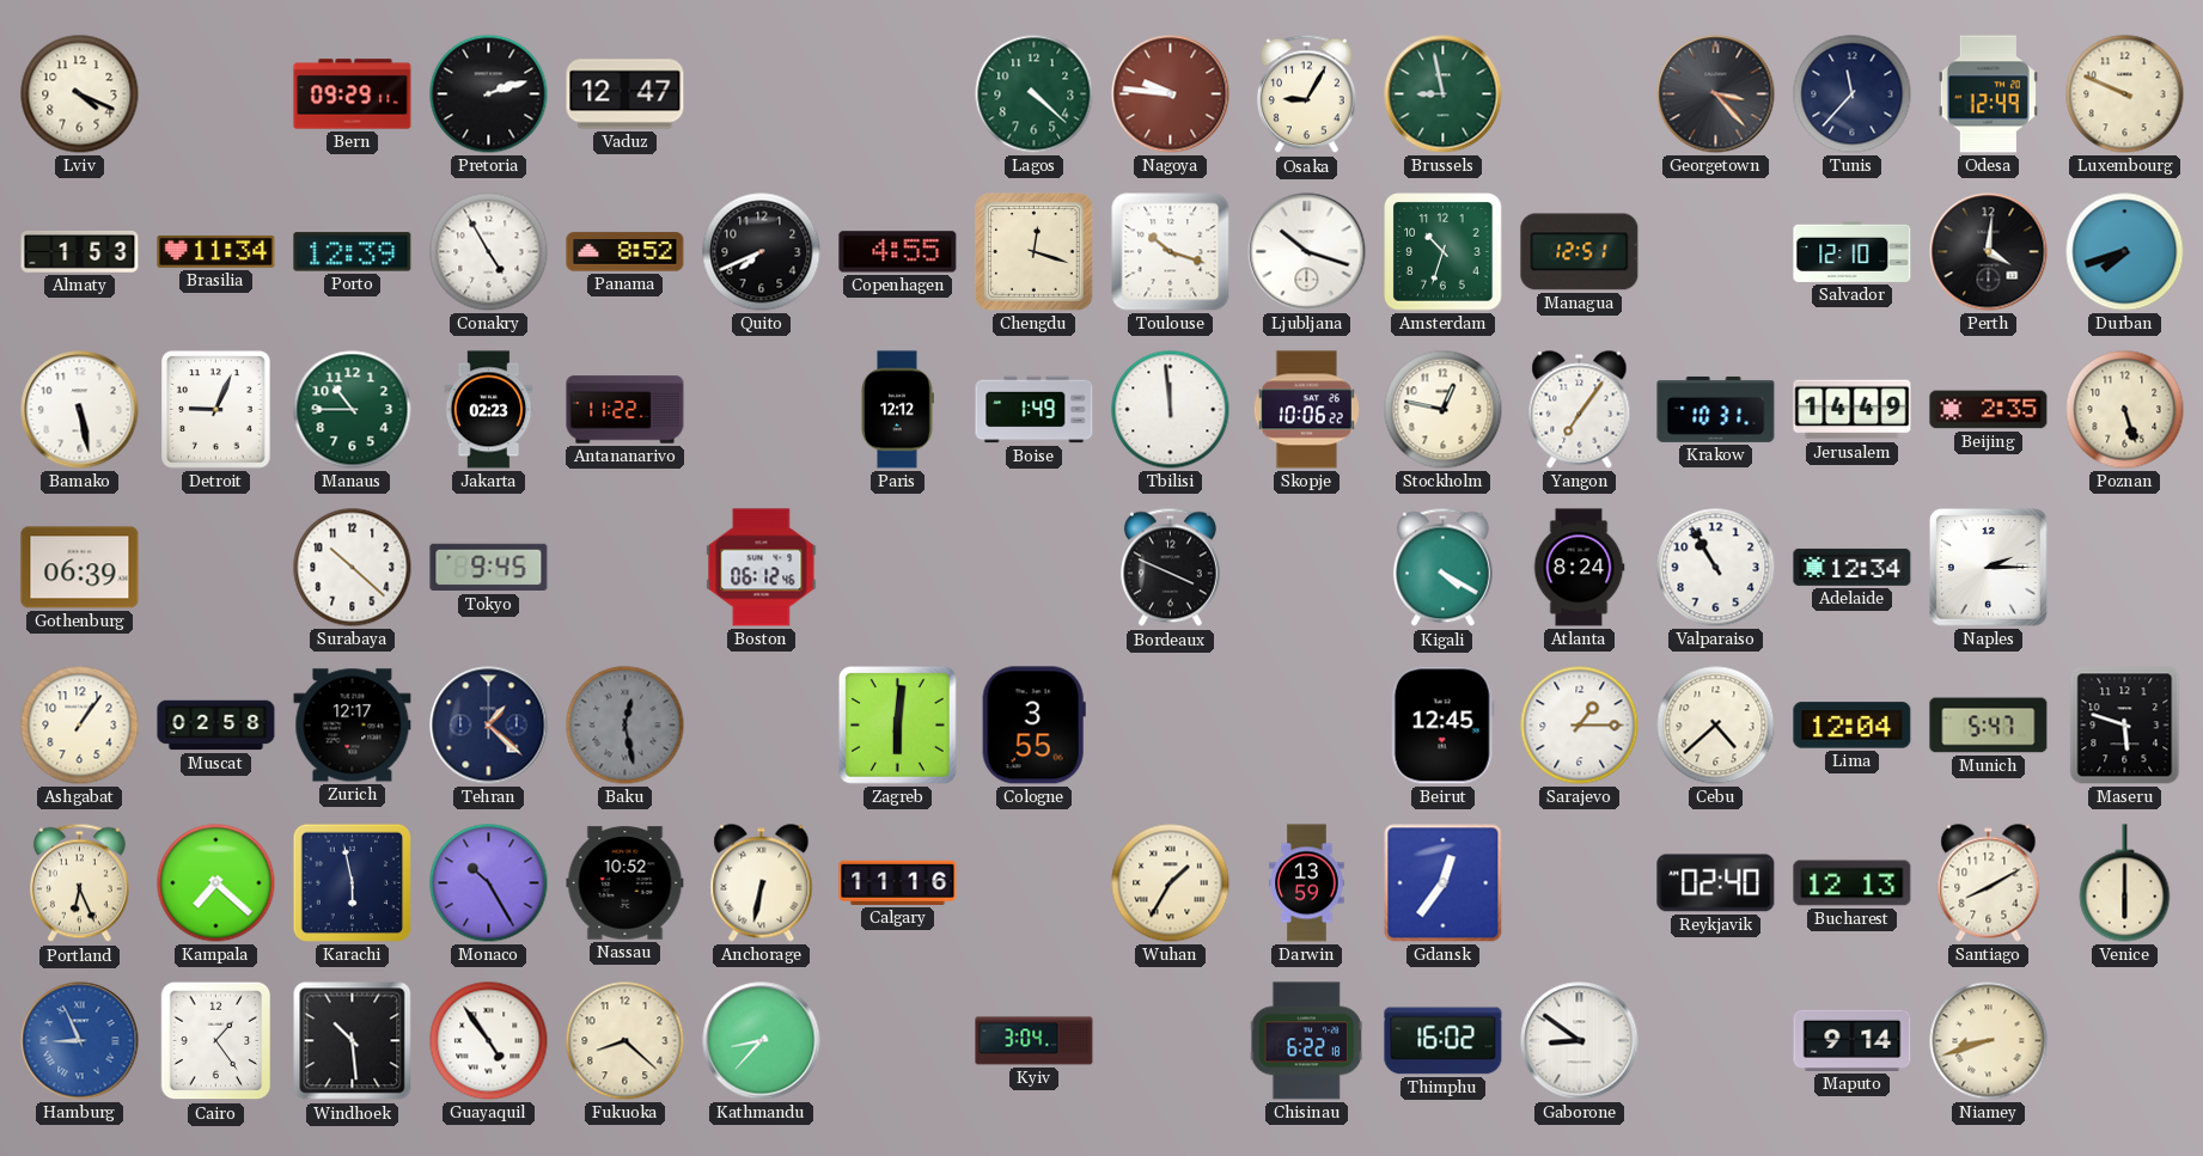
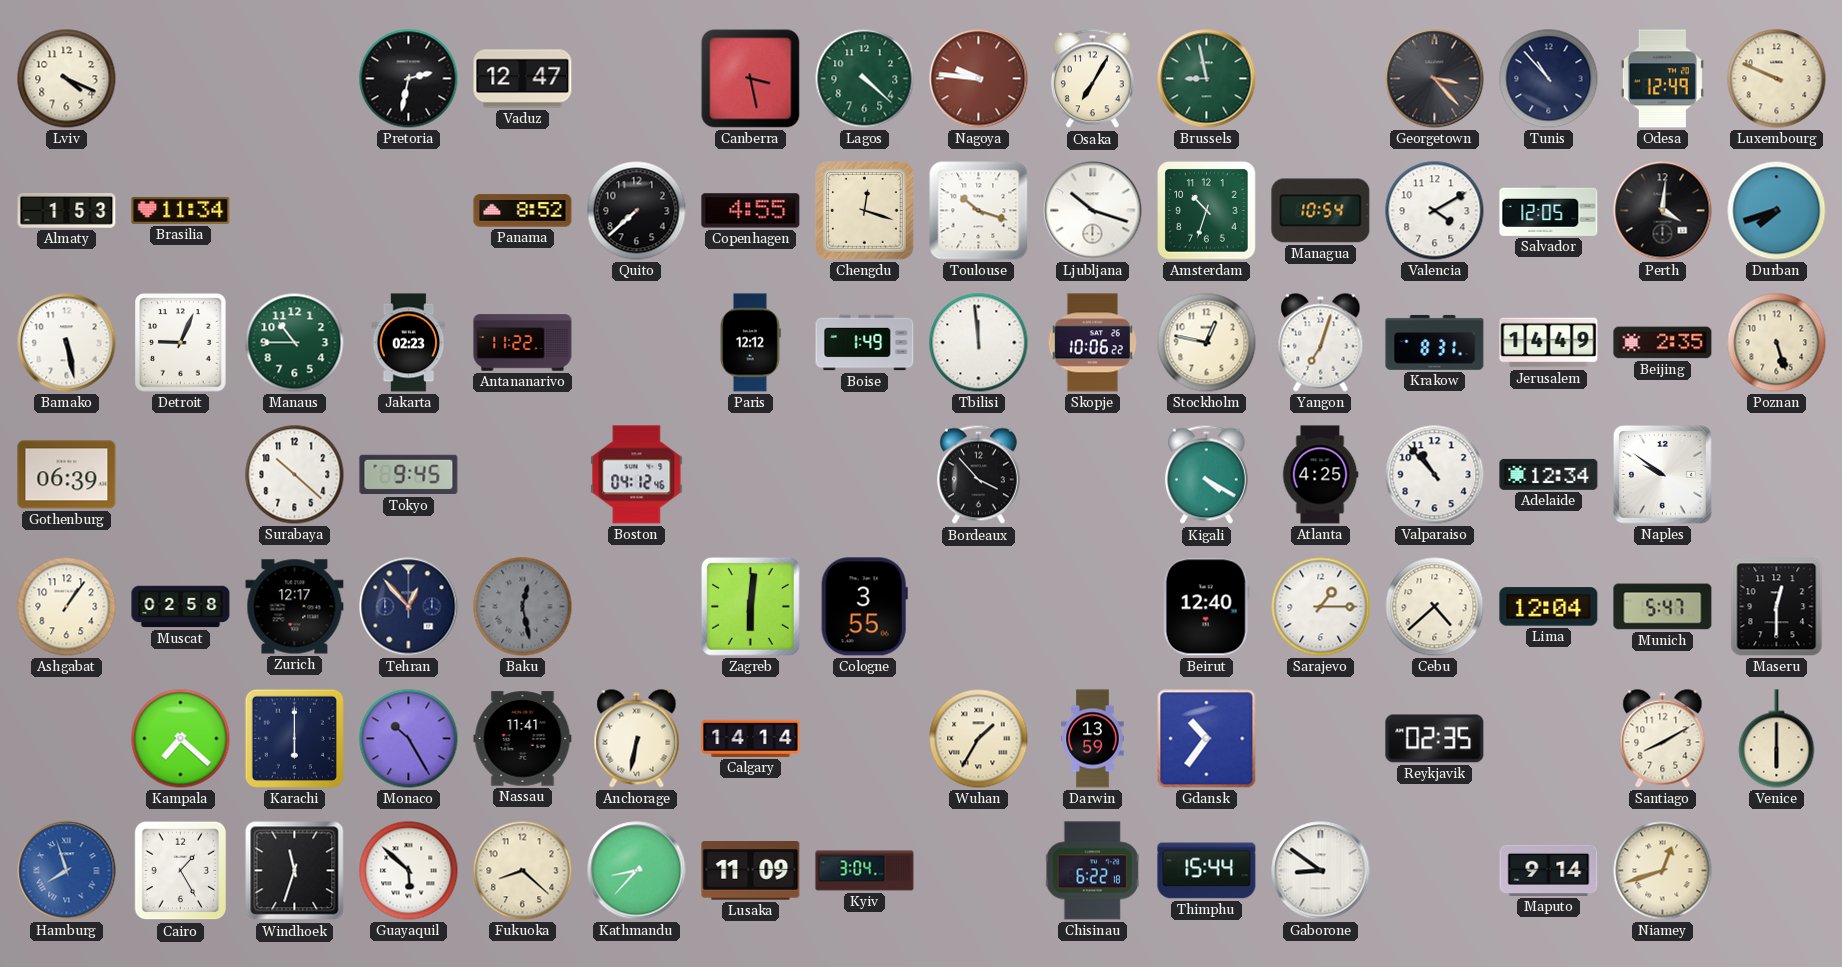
Bern: 09:29 -> none (353, 94)
Pretoria: 2:12 -> 2:32 (409, 79)
Canberra: none -> 3:28 (751, 79)
Osaka: 9:05 -> 7:05 (1092, 79)
Tunis: 11:37 -> 10:53 (1549, 79)
Porto: 12:39 -> none (353, 252)
Conakry: 4:55 -> none (489, 252)
Quito: 7:41 -> 7:38 (637, 211)
Managua: 12:51 -> 10:54 (1321, 211)
Valencia: none -> 4:10 (1435, 211)
Salvador: 12:10 -> 12:05 (1549, 210)
Yangon: 7:06 -> 7:03 (1321, 343)
Krakow: 10:31 -> 8:31 (1435, 342)
Boston: 06:12 -> 04:12 (637, 475)
Bordeaux: 3:49 -> 3:53 (978, 475)
Atlanta: 8:24 -> 4:25 (1320, 475)
Valparaiso: 10:55 -> 10:53 (1435, 475)
Naples: 2:15 -> 9:51 (1663, 475)
Tehran: 1:22 -> 12:53 (409, 607)
Beirut: 12:45 -> 12:40 (1206, 607)
Maseru: 5:48 -> 12:30 (1777, 607)
Portland: 6:26 -> none (79, 883)
Karachi: 5:58 -> 6:00 (294, 738)
Nassau: 10:52 -> 11:41 (523, 739)
Calgary: 11:16 -> 14:14 (751, 738)
Gdansk: 12:36 -> 10:36 (1207, 739)
Reykjavik: 02:40 -> 02:35 (1435, 739)
Bucharest: 12:13 -> none (1853, 883)
Hamburg: 8:56 -> 7:57 (67, 871)
Cairo: 1:24 -> 1:25 (181, 871)
Windhoek: 10:29 -> 11:33 (295, 871)
Guayaquil: 4:54 -> 5:52 (409, 871)
Lusaka: none -> 11:09 (751, 871)
Thimphu: 16:02 -> 15:44 (1207, 871)
Niamey: 8:42 -> 12:42 (1663, 871)
